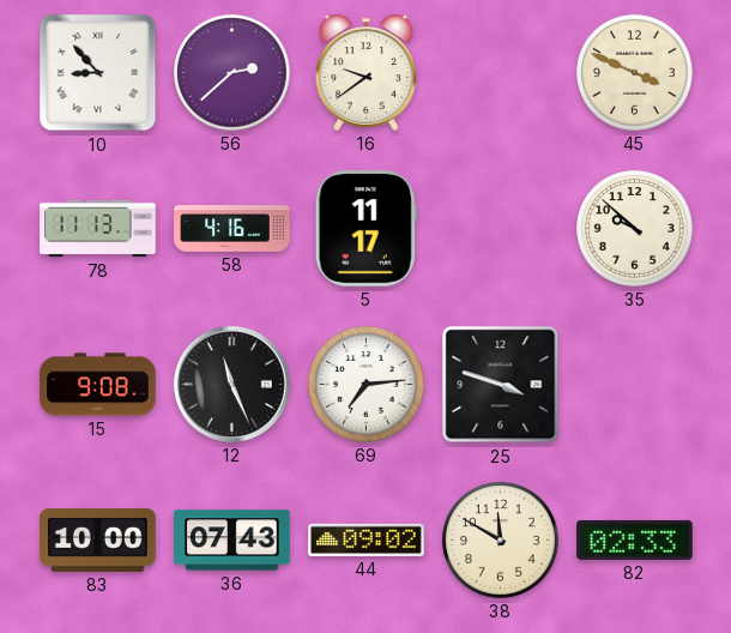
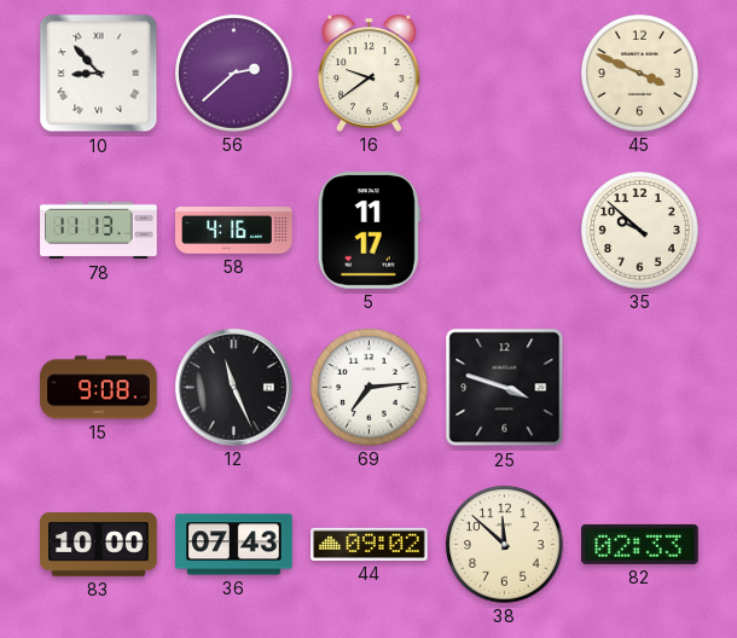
38: 11:50 -> 11:52 (505, 545)
